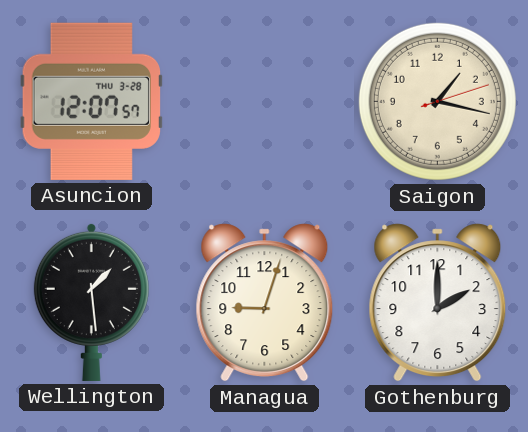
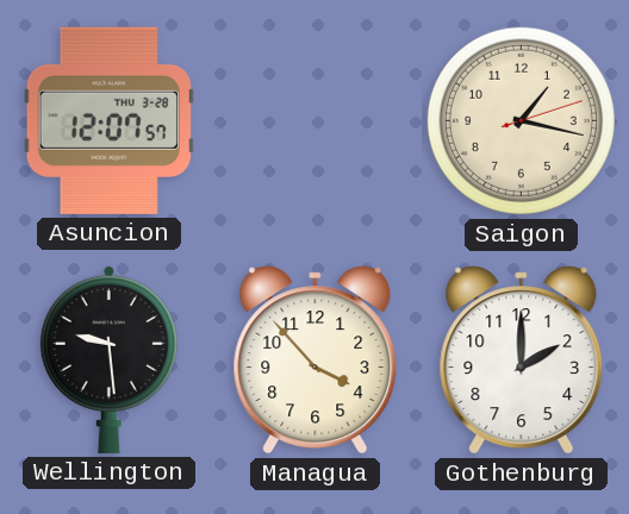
Wellington: 1:29 -> 9:29 (108, 359)
Managua: 9:03 -> 3:53 (316, 361)
